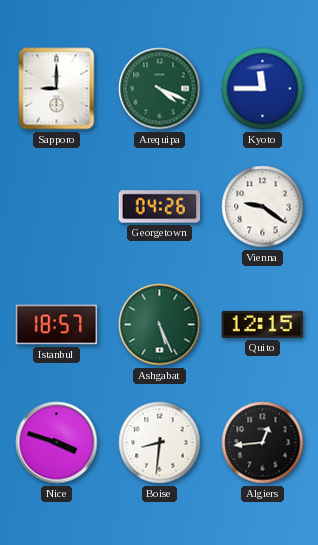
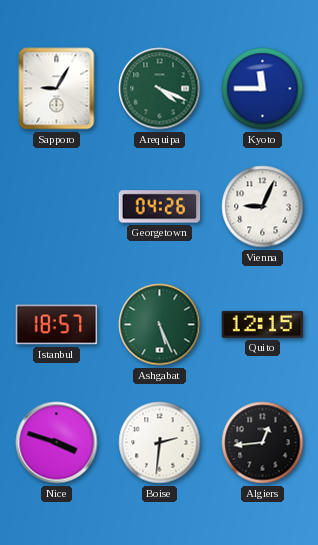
Sapporo: 9:00 -> 9:05 (57, 89)
Vienna: 9:21 -> 9:04 (263, 207)
Boise: 8:31 -> 2:31 (160, 443)
